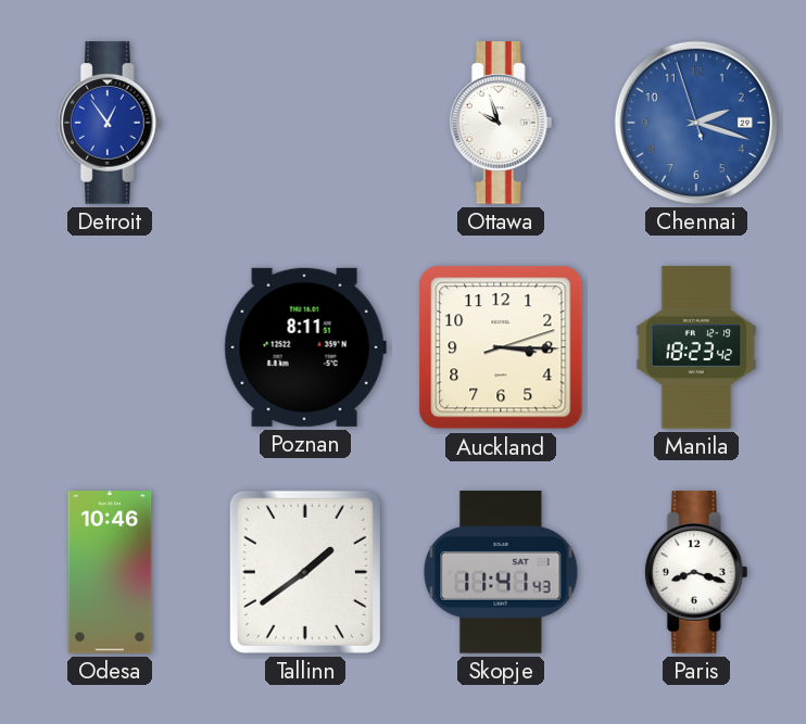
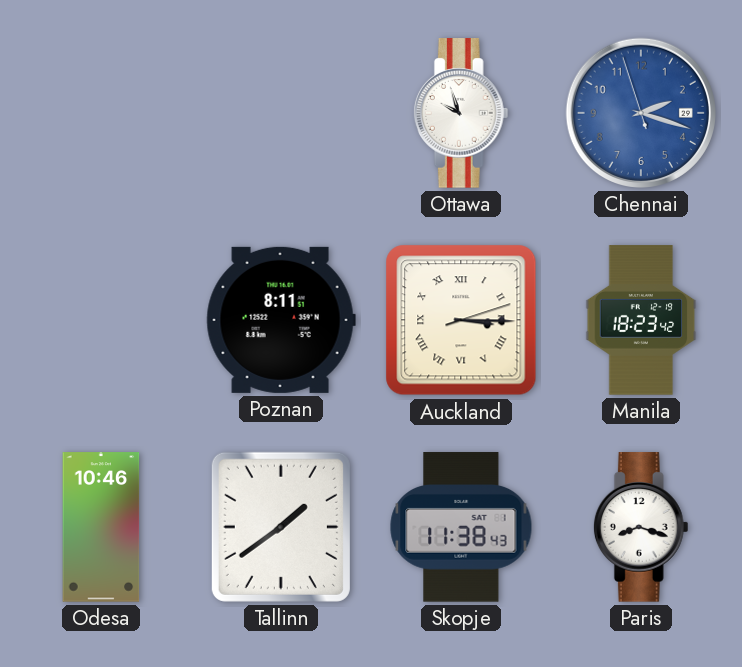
Detroit: 12:54 -> none (110, 123)
Auckland numerals: Arabic -> Roman (461, 320)
Skopje: 11:41 -> 11:38 (461, 527)
